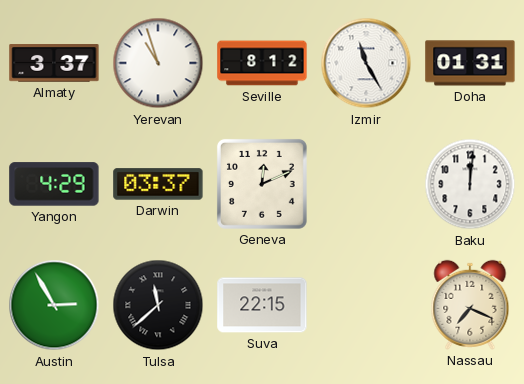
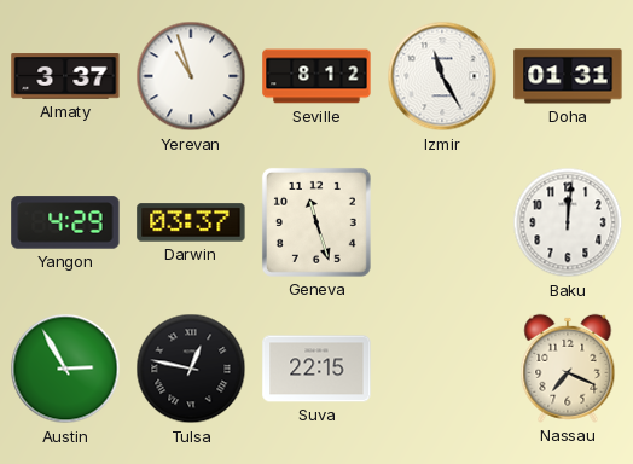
Geneva: 12:11 -> 11:27 (316, 222)
Tulsa: 11:38 -> 12:47 (191, 369)
